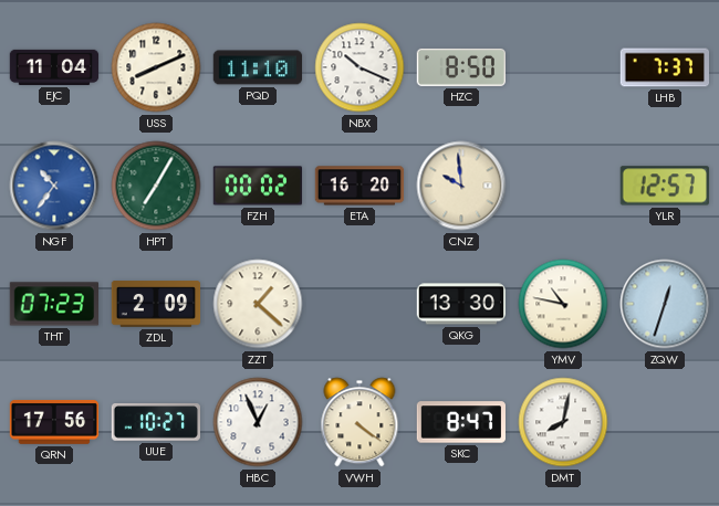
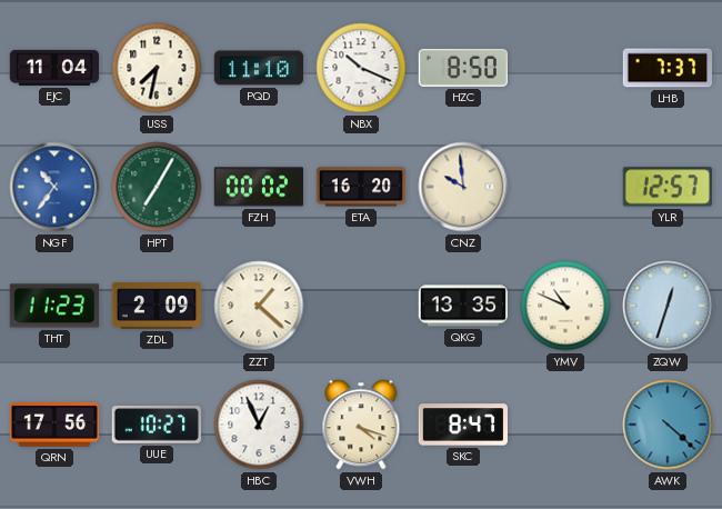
USS: 8:11 -> 7:32 (157, 68)
THT: 07:23 -> 11:23 (53, 306)
QKG: 13:30 -> 13:35 (462, 306)
YMV: 10:47 -> 10:49 (565, 306)
VWH: 4:21 -> 4:18 (361, 425)
DMT: 8:02 -> none (563, 422)
AWK: none -> 4:22 (668, 425)
